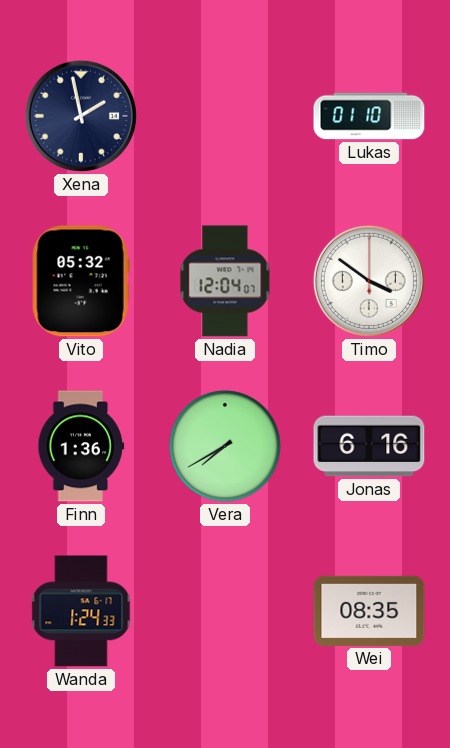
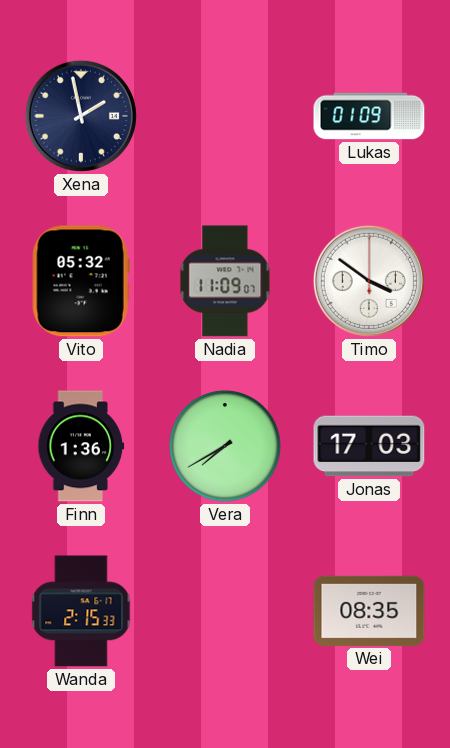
Lukas: 01:10 -> 01:09 (369, 116)
Nadia: 12:04 -> 11:09 (225, 281)
Jonas: 6:16 -> 17:03 (369, 446)
Wanda: 1:24 -> 2:15 (81, 611)
